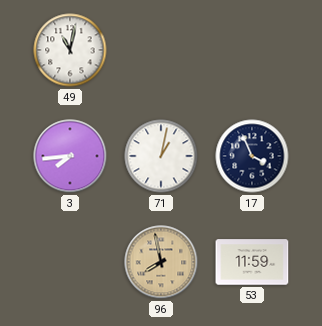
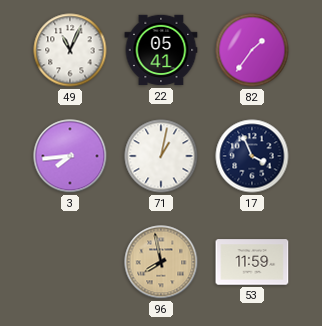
49: 11:02 -> 11:04 (70, 50)
22: none -> 05:41 (161, 50)
82: none -> 1:36 (252, 50)
